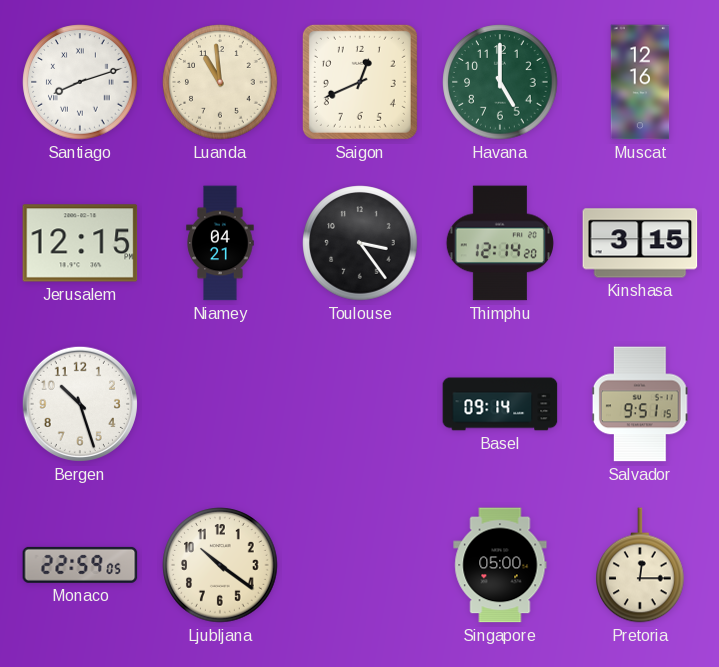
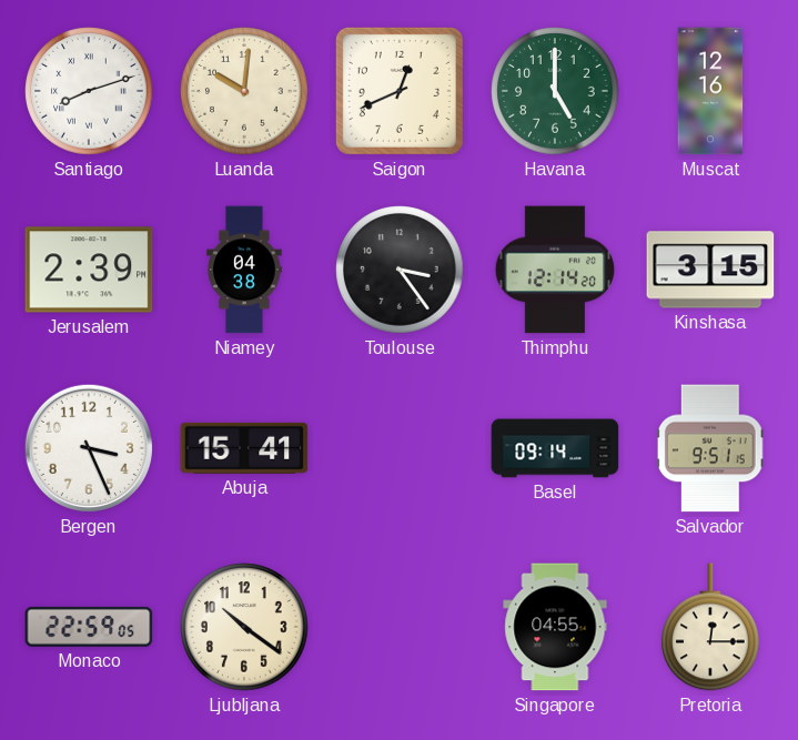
Luanda: 10:59 -> 10:01 (244, 91)
Jerusalem: 12:15 -> 2:39 (89, 270)
Niamey: 04:21 -> 04:38 (244, 270)
Bergen: 10:27 -> 3:26 (89, 448)
Abuja: none -> 15:41 (244, 448)
Singapore: 05:00 -> 04:55 (555, 627)
